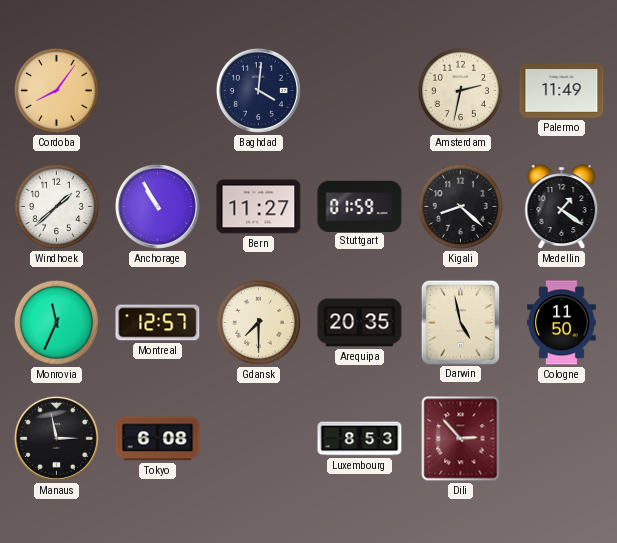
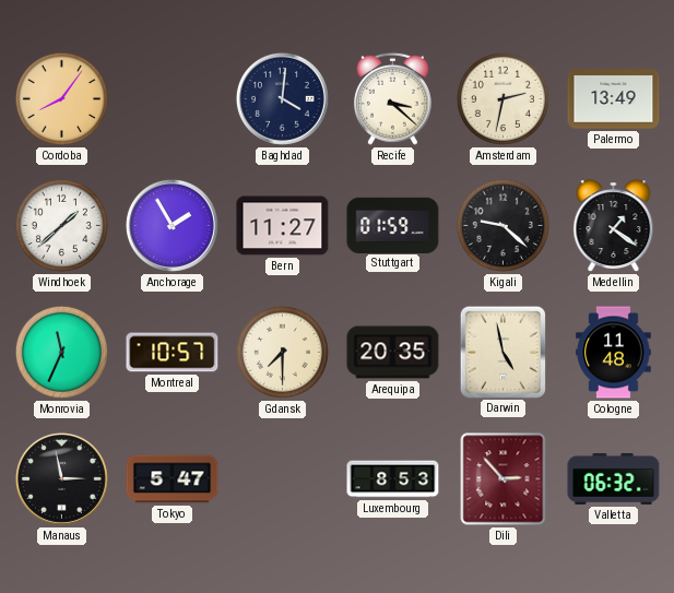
Recife: none -> 3:22 (392, 98)
Palermo: 11:49 -> 13:49 (614, 99)
Anchorage: 10:55 -> 1:55 (172, 225)
Kigali: 8:22 -> 9:22 (502, 225)
Montreal: 12:57 -> 10:57 (173, 353)
Cologne: 11:50 -> 11:48 (614, 353)
Tokyo: 6:08 -> 5:47 (173, 479)
Valletta: none -> 06:32 (614, 479)
